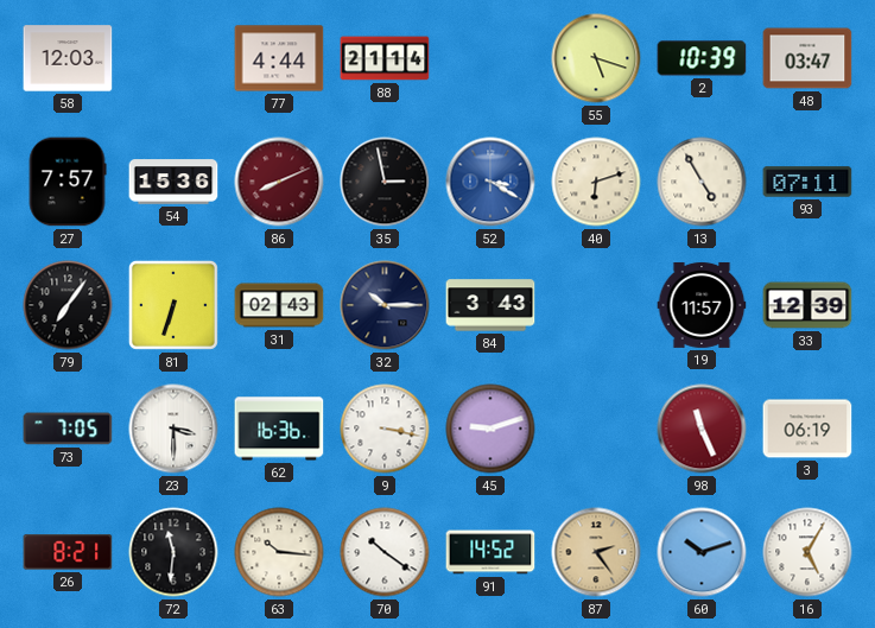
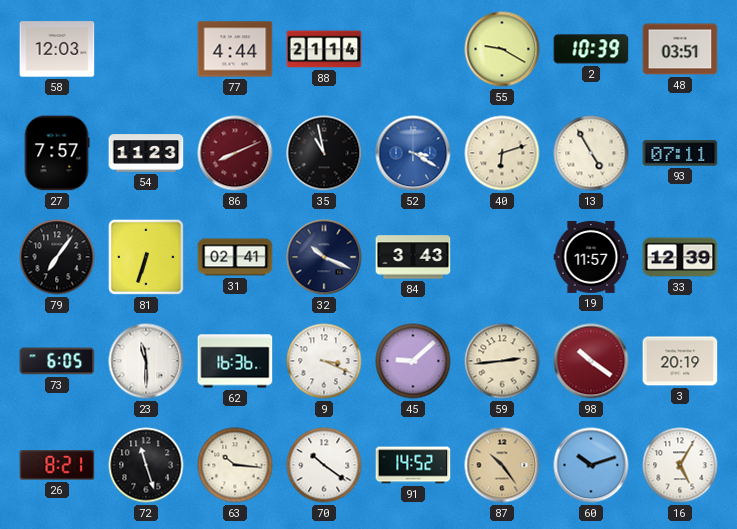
55: 5:18 -> 9:20 (502, 49)
48: 03:47 -> 03:51 (680, 49)
54: 15:36 -> 11:23 (146, 153)
35: 2:58 -> 10:58 (324, 153)
31: 02:43 -> 02:41 (235, 257)
32: 10:15 -> 10:19 (324, 257)
73: 7:05 -> 6:05 (57, 361)
23: 3:30 -> 11:30 (146, 361)
9: 3:17 -> 3:19 (324, 361)
45: 9:12 -> 9:08 (413, 361)
59: none -> 2:44 (502, 361)
98: 11:26 -> 10:21 (591, 361)
3: 06:19 -> 20:19 (680, 361)
72: 11:31 -> 11:27 (146, 465)
87: 2:24 -> 10:24 (502, 465)
